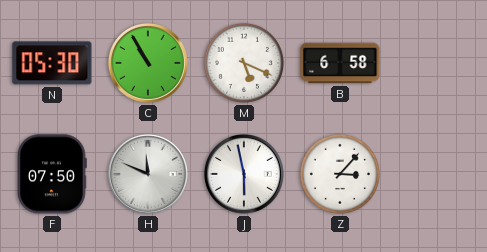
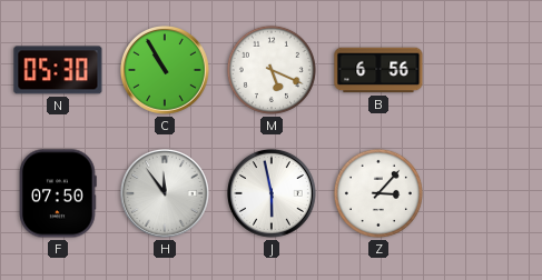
B: 6:58 -> 6:56 (378, 70)
H: 11:49 -> 11:54 (166, 194)
